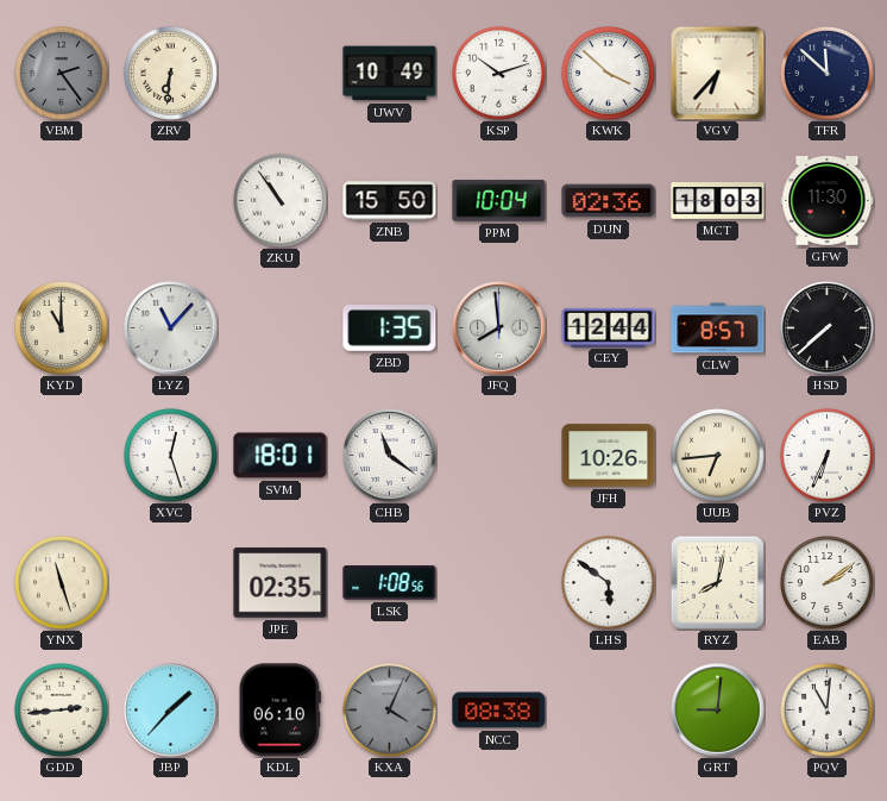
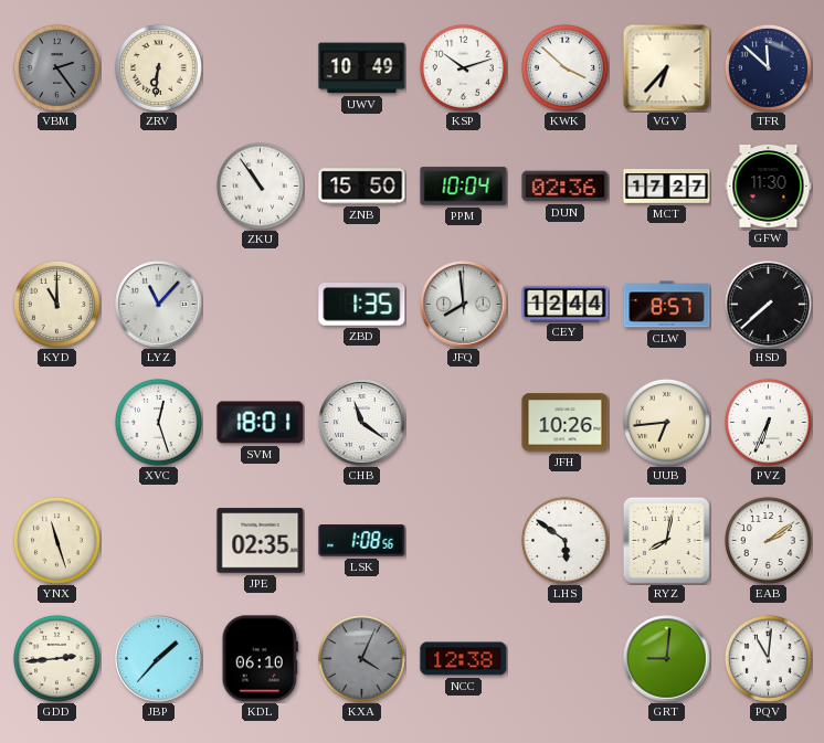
MCT: 18:03 -> 17:27 (667, 187)
NCC: 08:38 -> 12:38 (464, 659)
